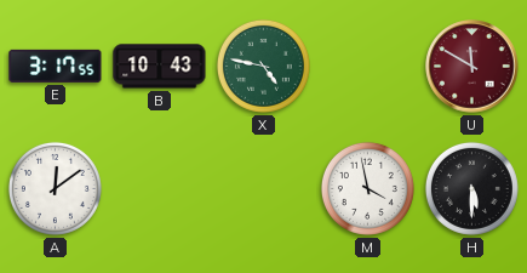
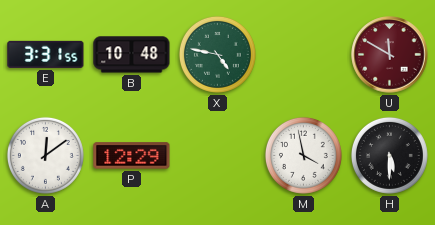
E: 3:17 -> 3:31 (46, 54)
B: 10:43 -> 10:48 (132, 55)
P: none -> 12:29 (132, 156)
